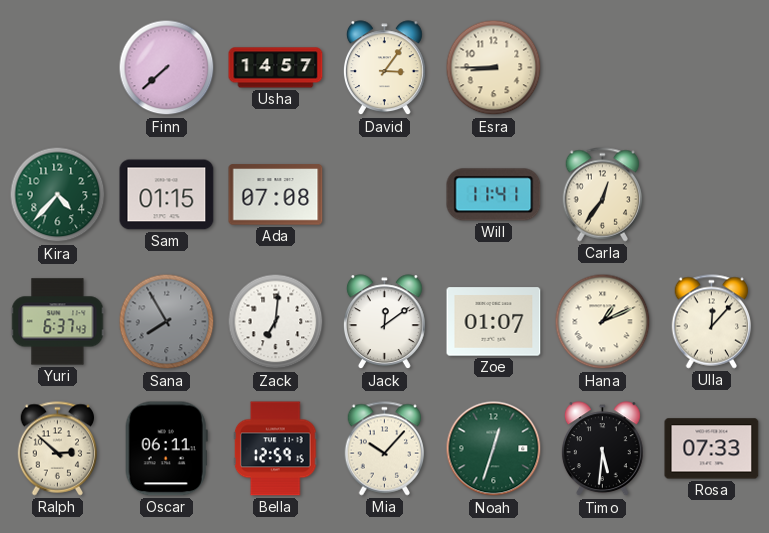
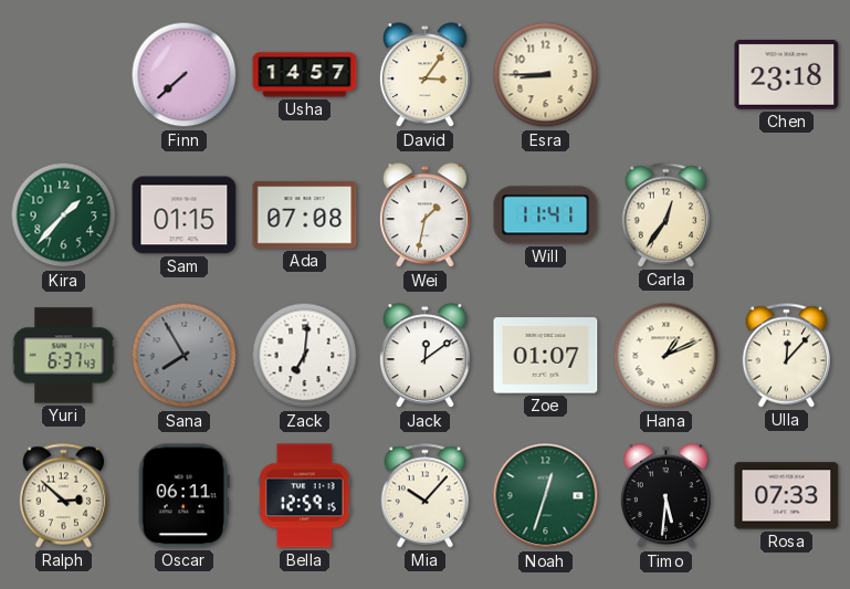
Chen: none -> 23:18 (787, 75)
Kira: 4:37 -> 1:37 (64, 215)
Wei: none -> 1:32 (424, 215)
